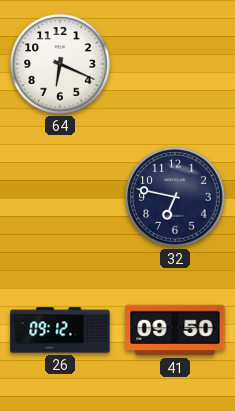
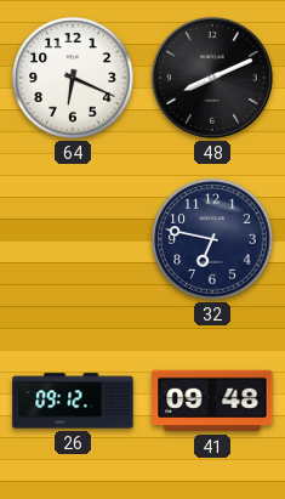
48: none -> 8:11 (212, 78)
41: 09:50 -> 09:48 (212, 401)
